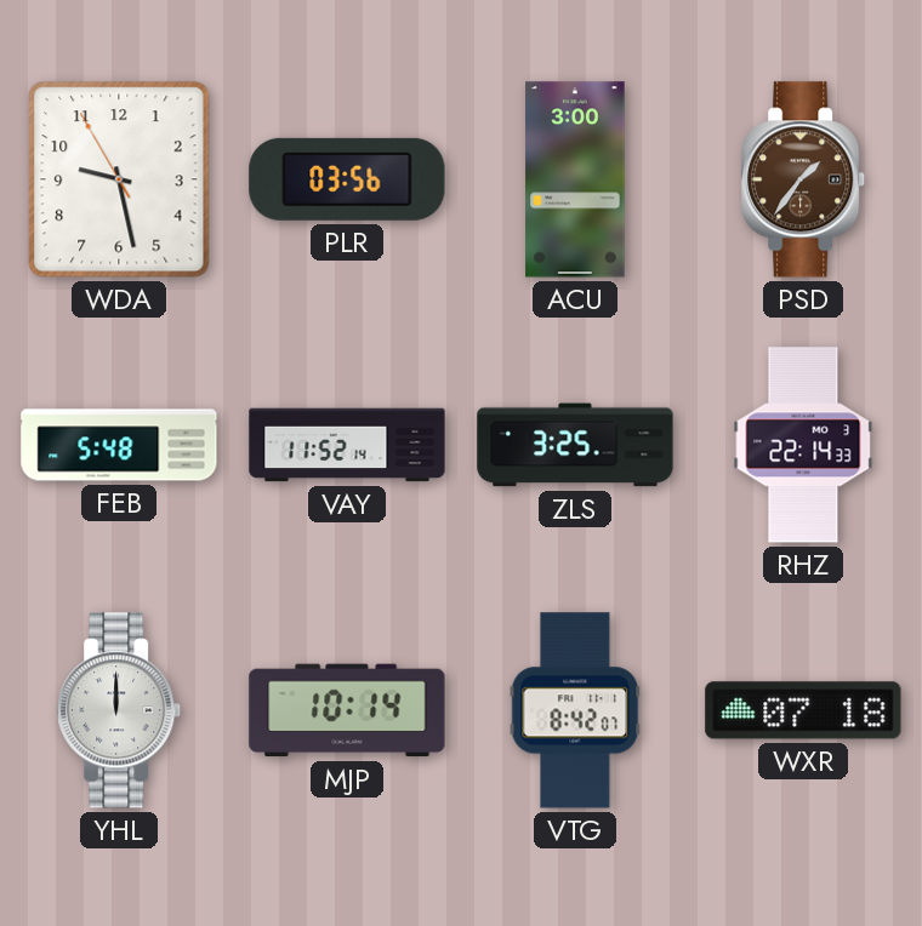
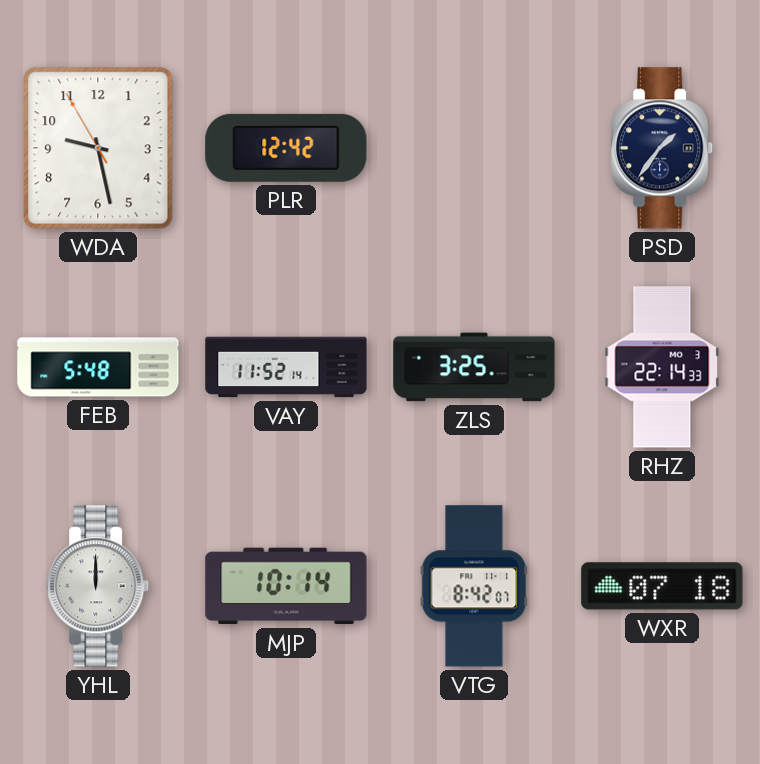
PLR: 03:56 -> 12:42 (286, 148)
ACU: 3:00 -> none (575, 179)
PSD dial: brown -> navy (663, 148)
